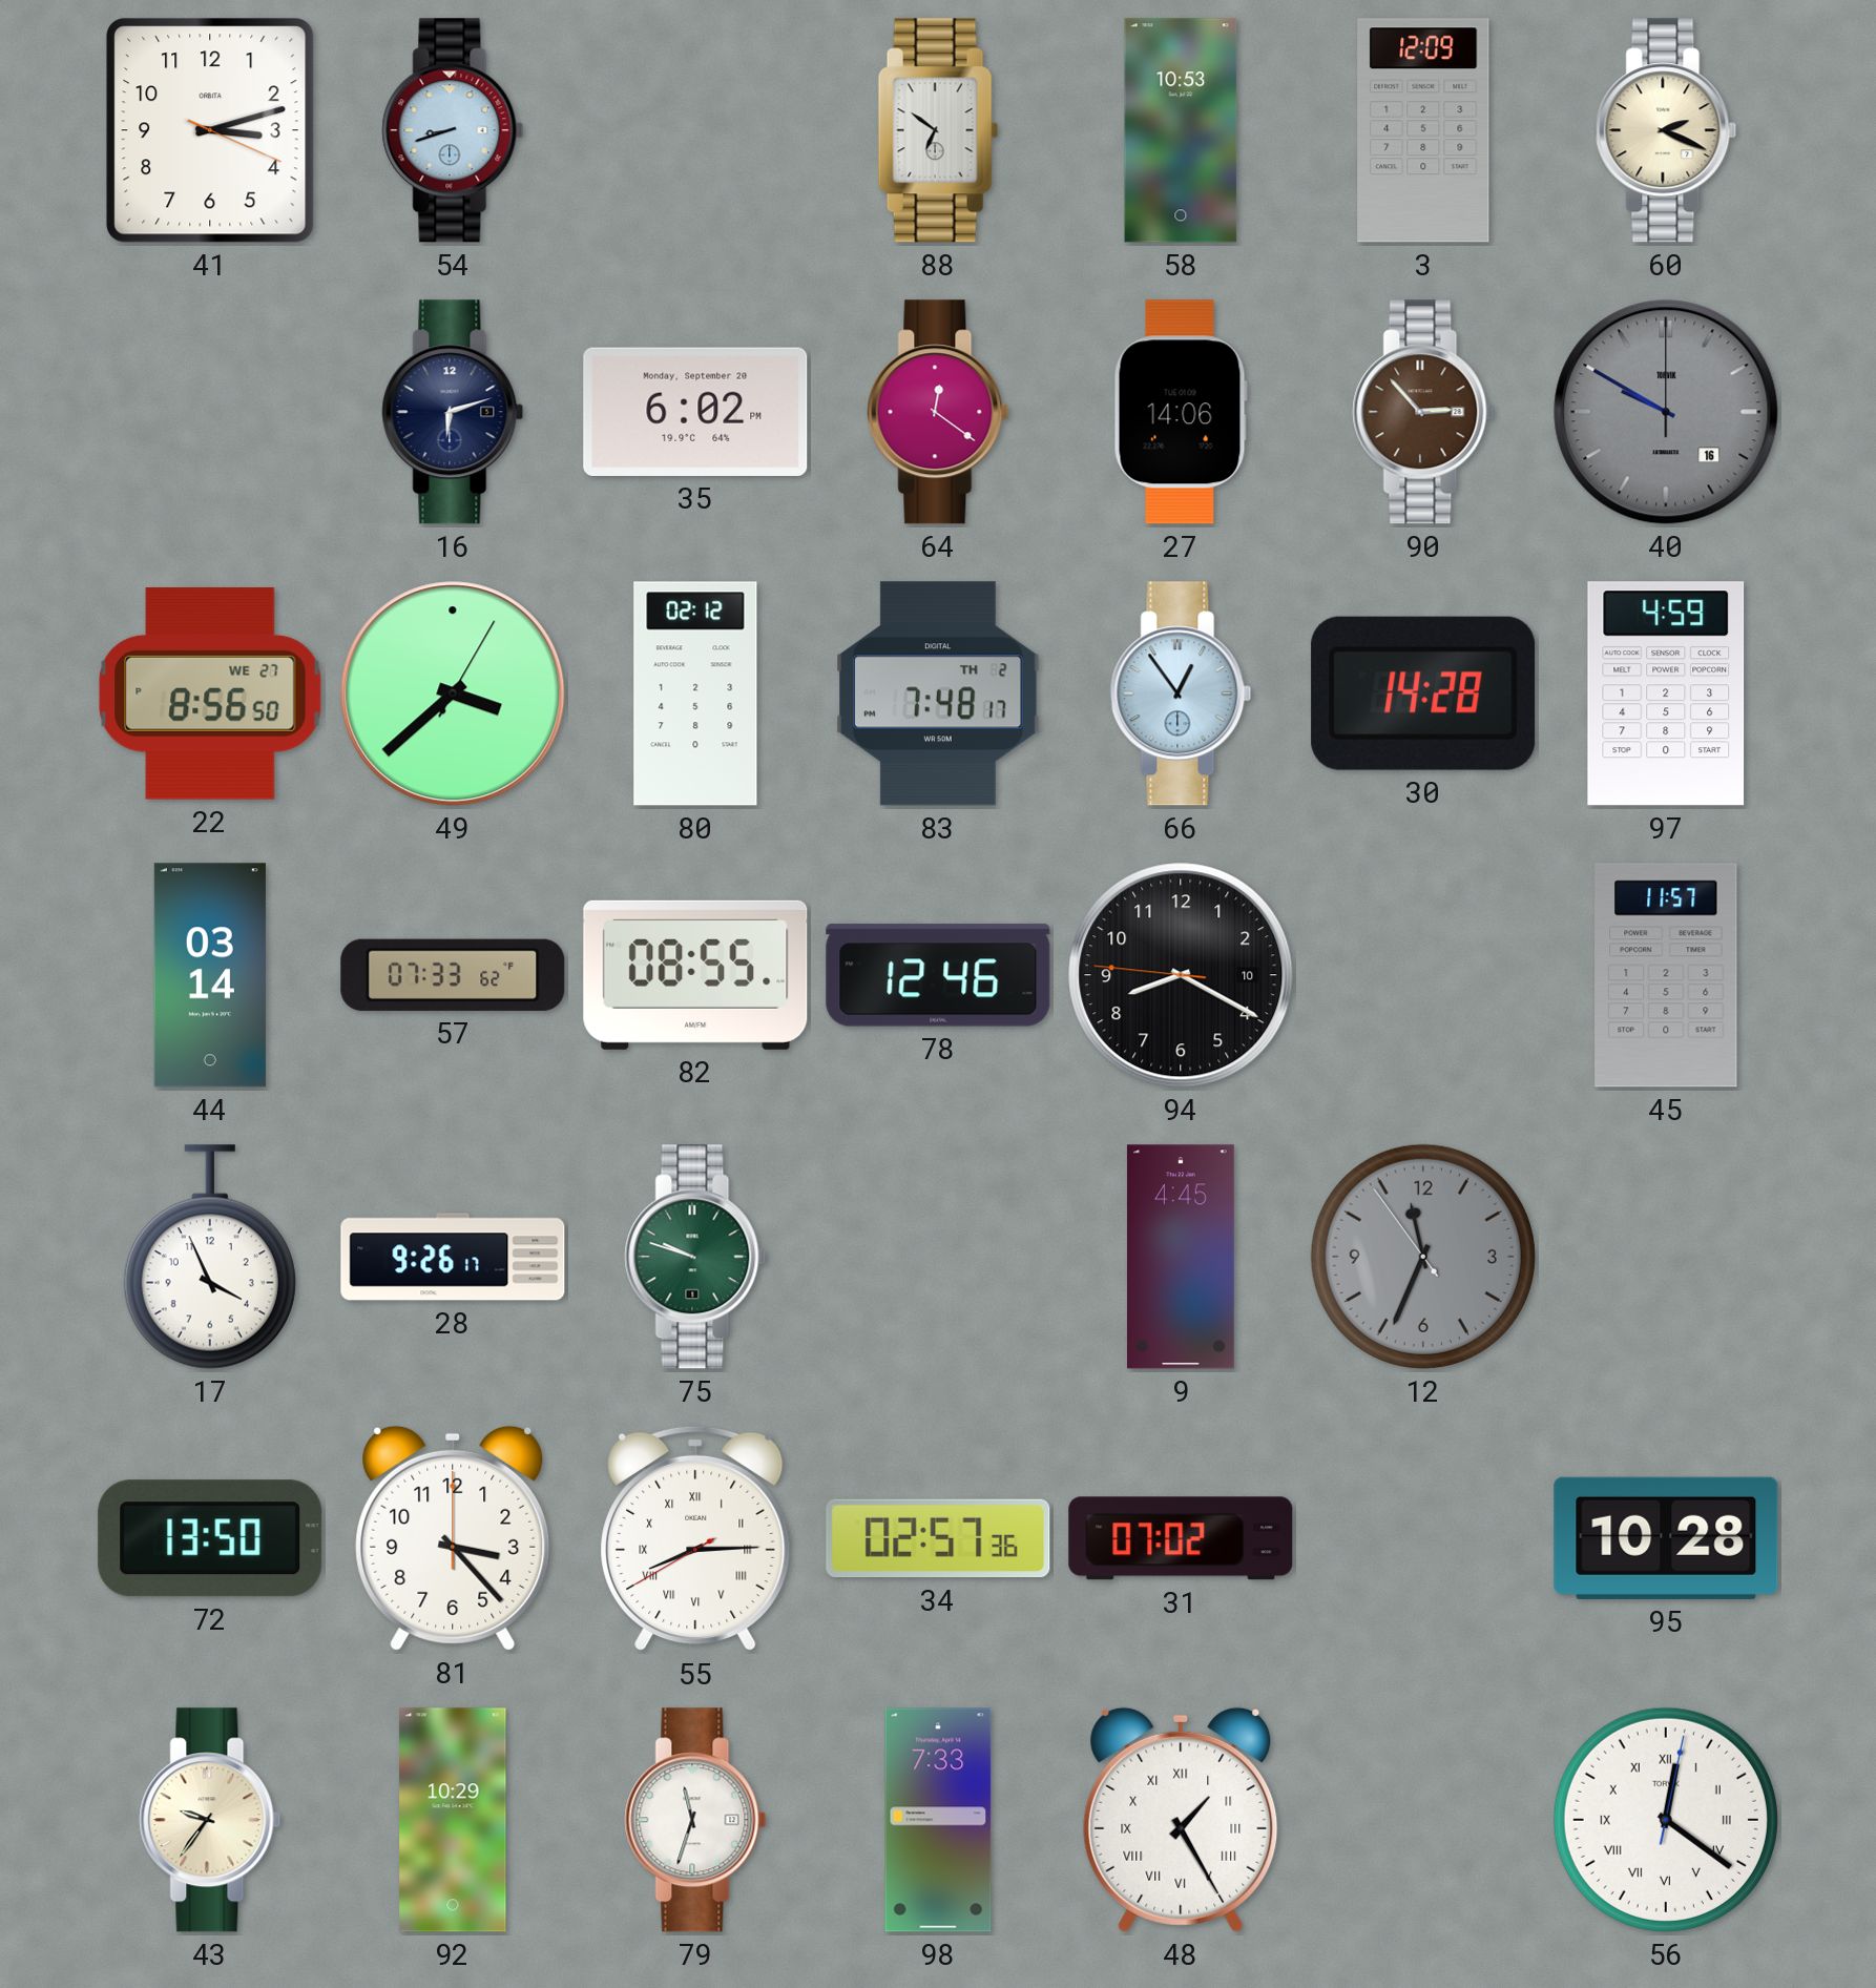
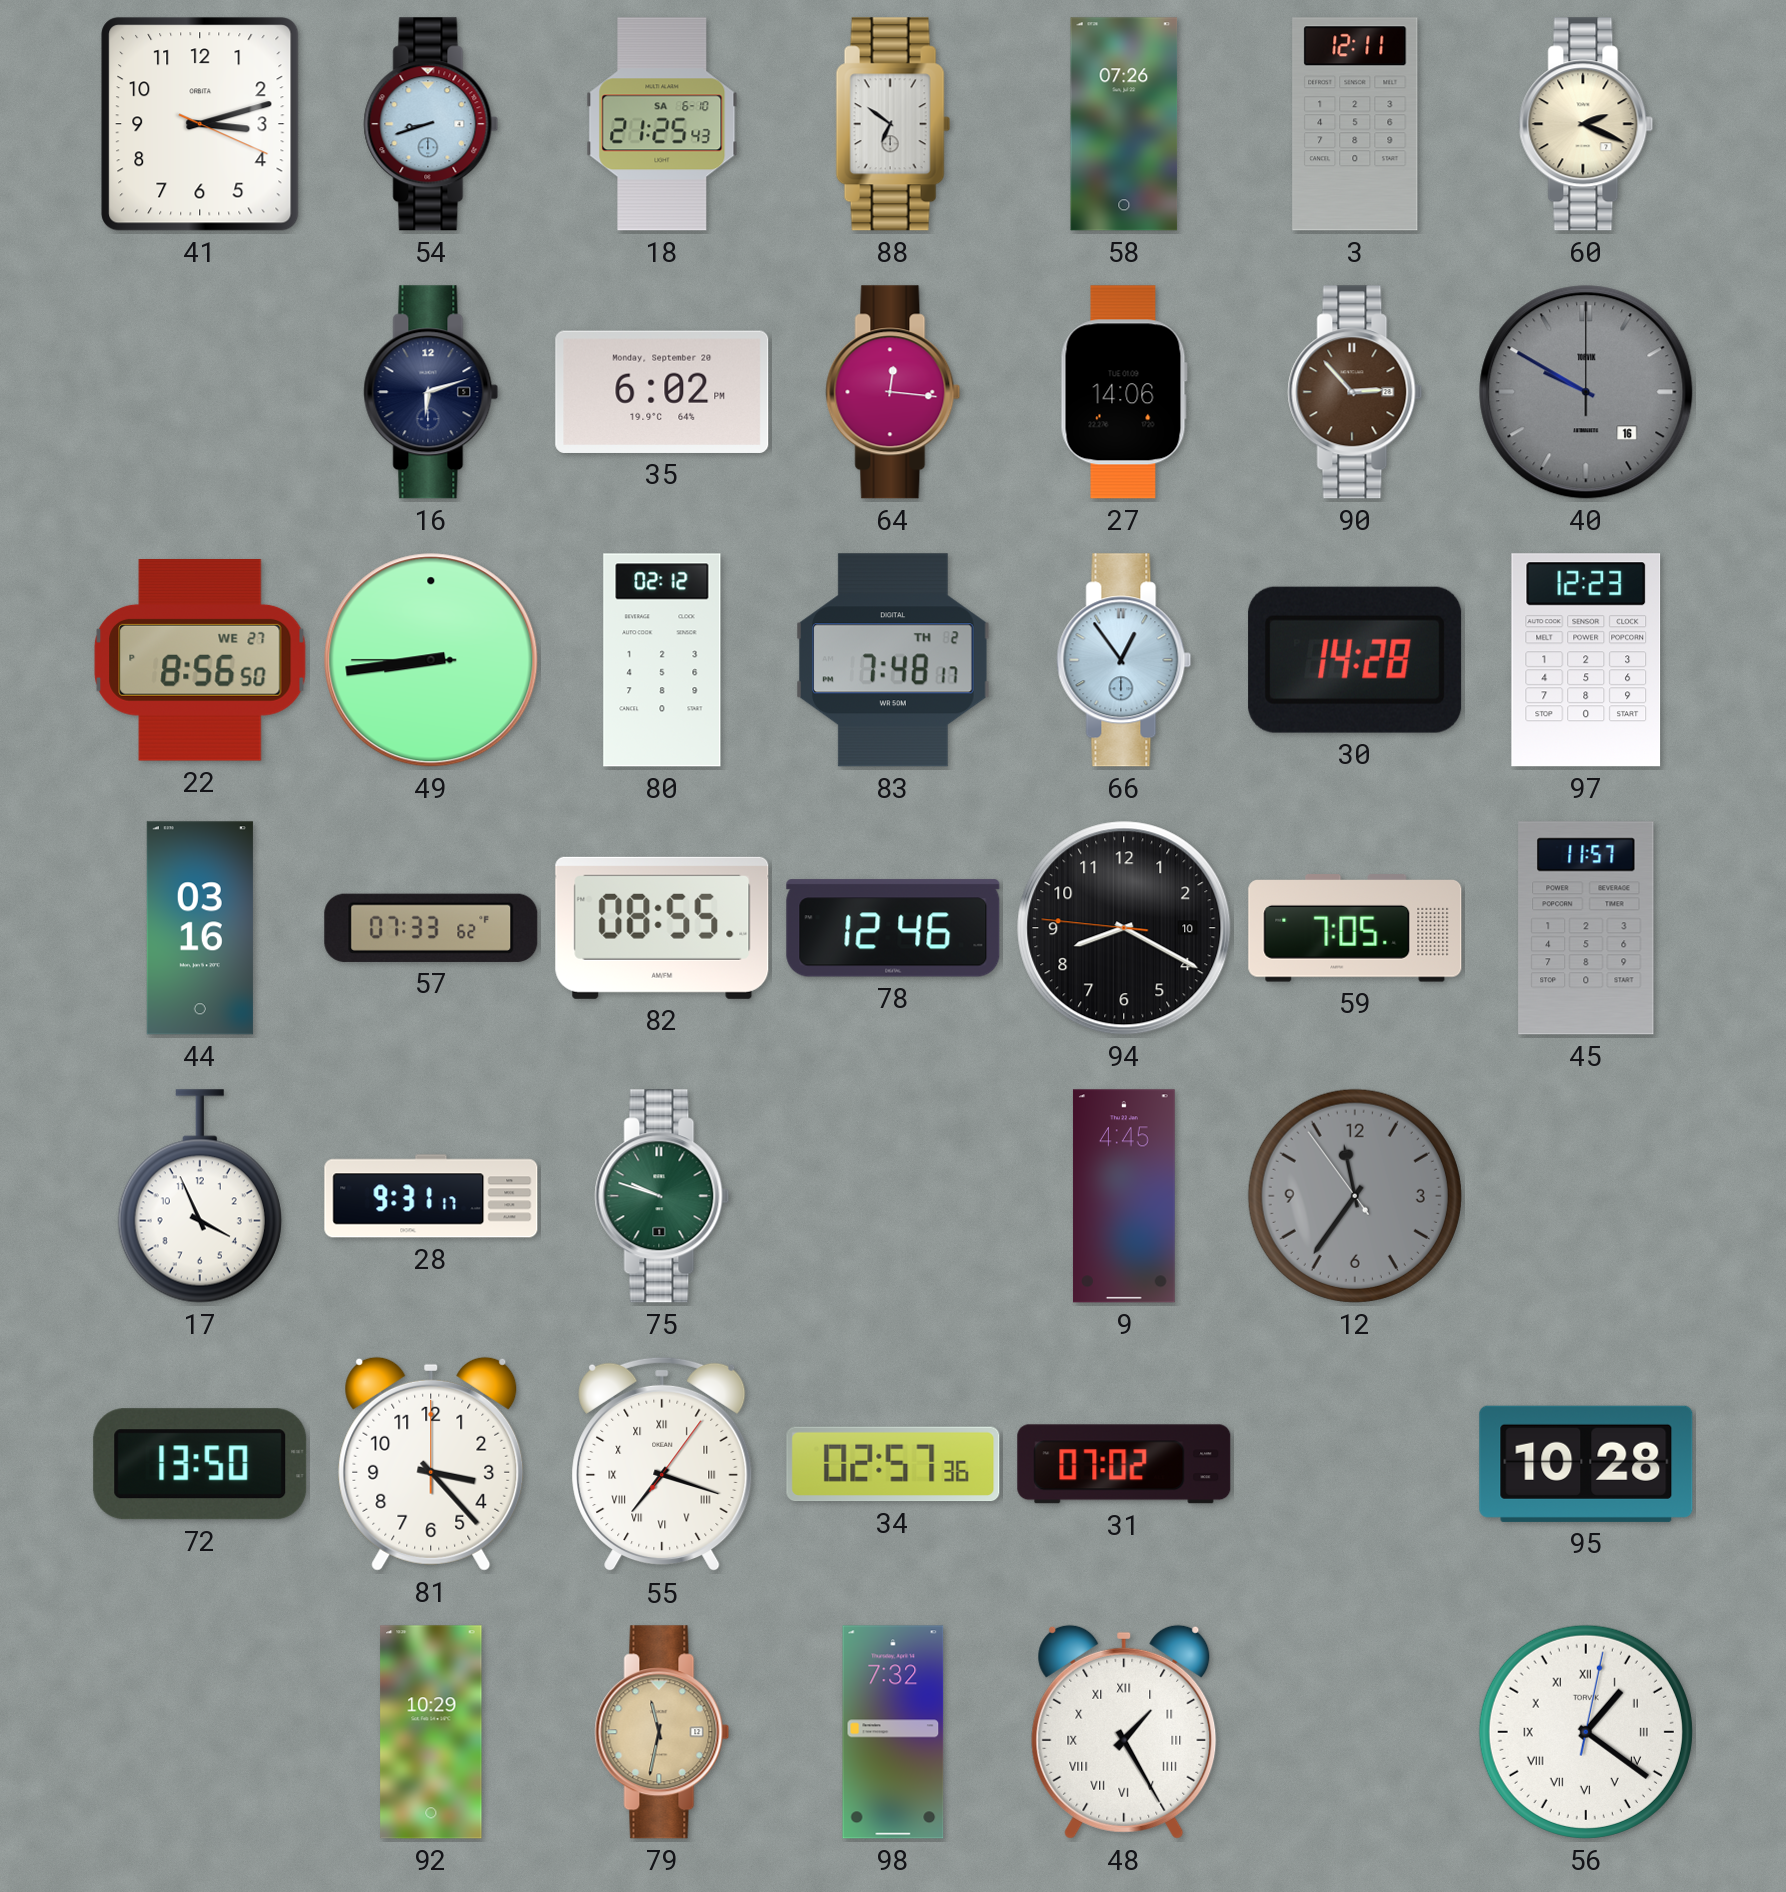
18: none -> 21:25 (662, 124)
58: 10:53 -> 07:26 (1124, 124)
3: 12:09 -> 12:11 (1355, 124)
64: 12:21 -> 12:16 (893, 392)
49: 3:38 -> 8:43 (431, 660)
97: 4:59 -> 12:23 (1586, 660)
44: 03:14 -> 03:16 (200, 928)
59: none -> 7:05 (1355, 928)
28: 9:26 -> 9:31 (431, 1196)
12: 11:33 -> 11:35 (1355, 1196)
55: 8:14 -> 7:18 (662, 1464)
43: 9:36 -> none (210, 1820)
79: 11:33 -> 11:32 (662, 1732)
79 dial: white -> champagne (662, 1732)
98: 7:33 -> 7:32 (893, 1732)
56: 12:21 -> 1:21 (1586, 1732)
